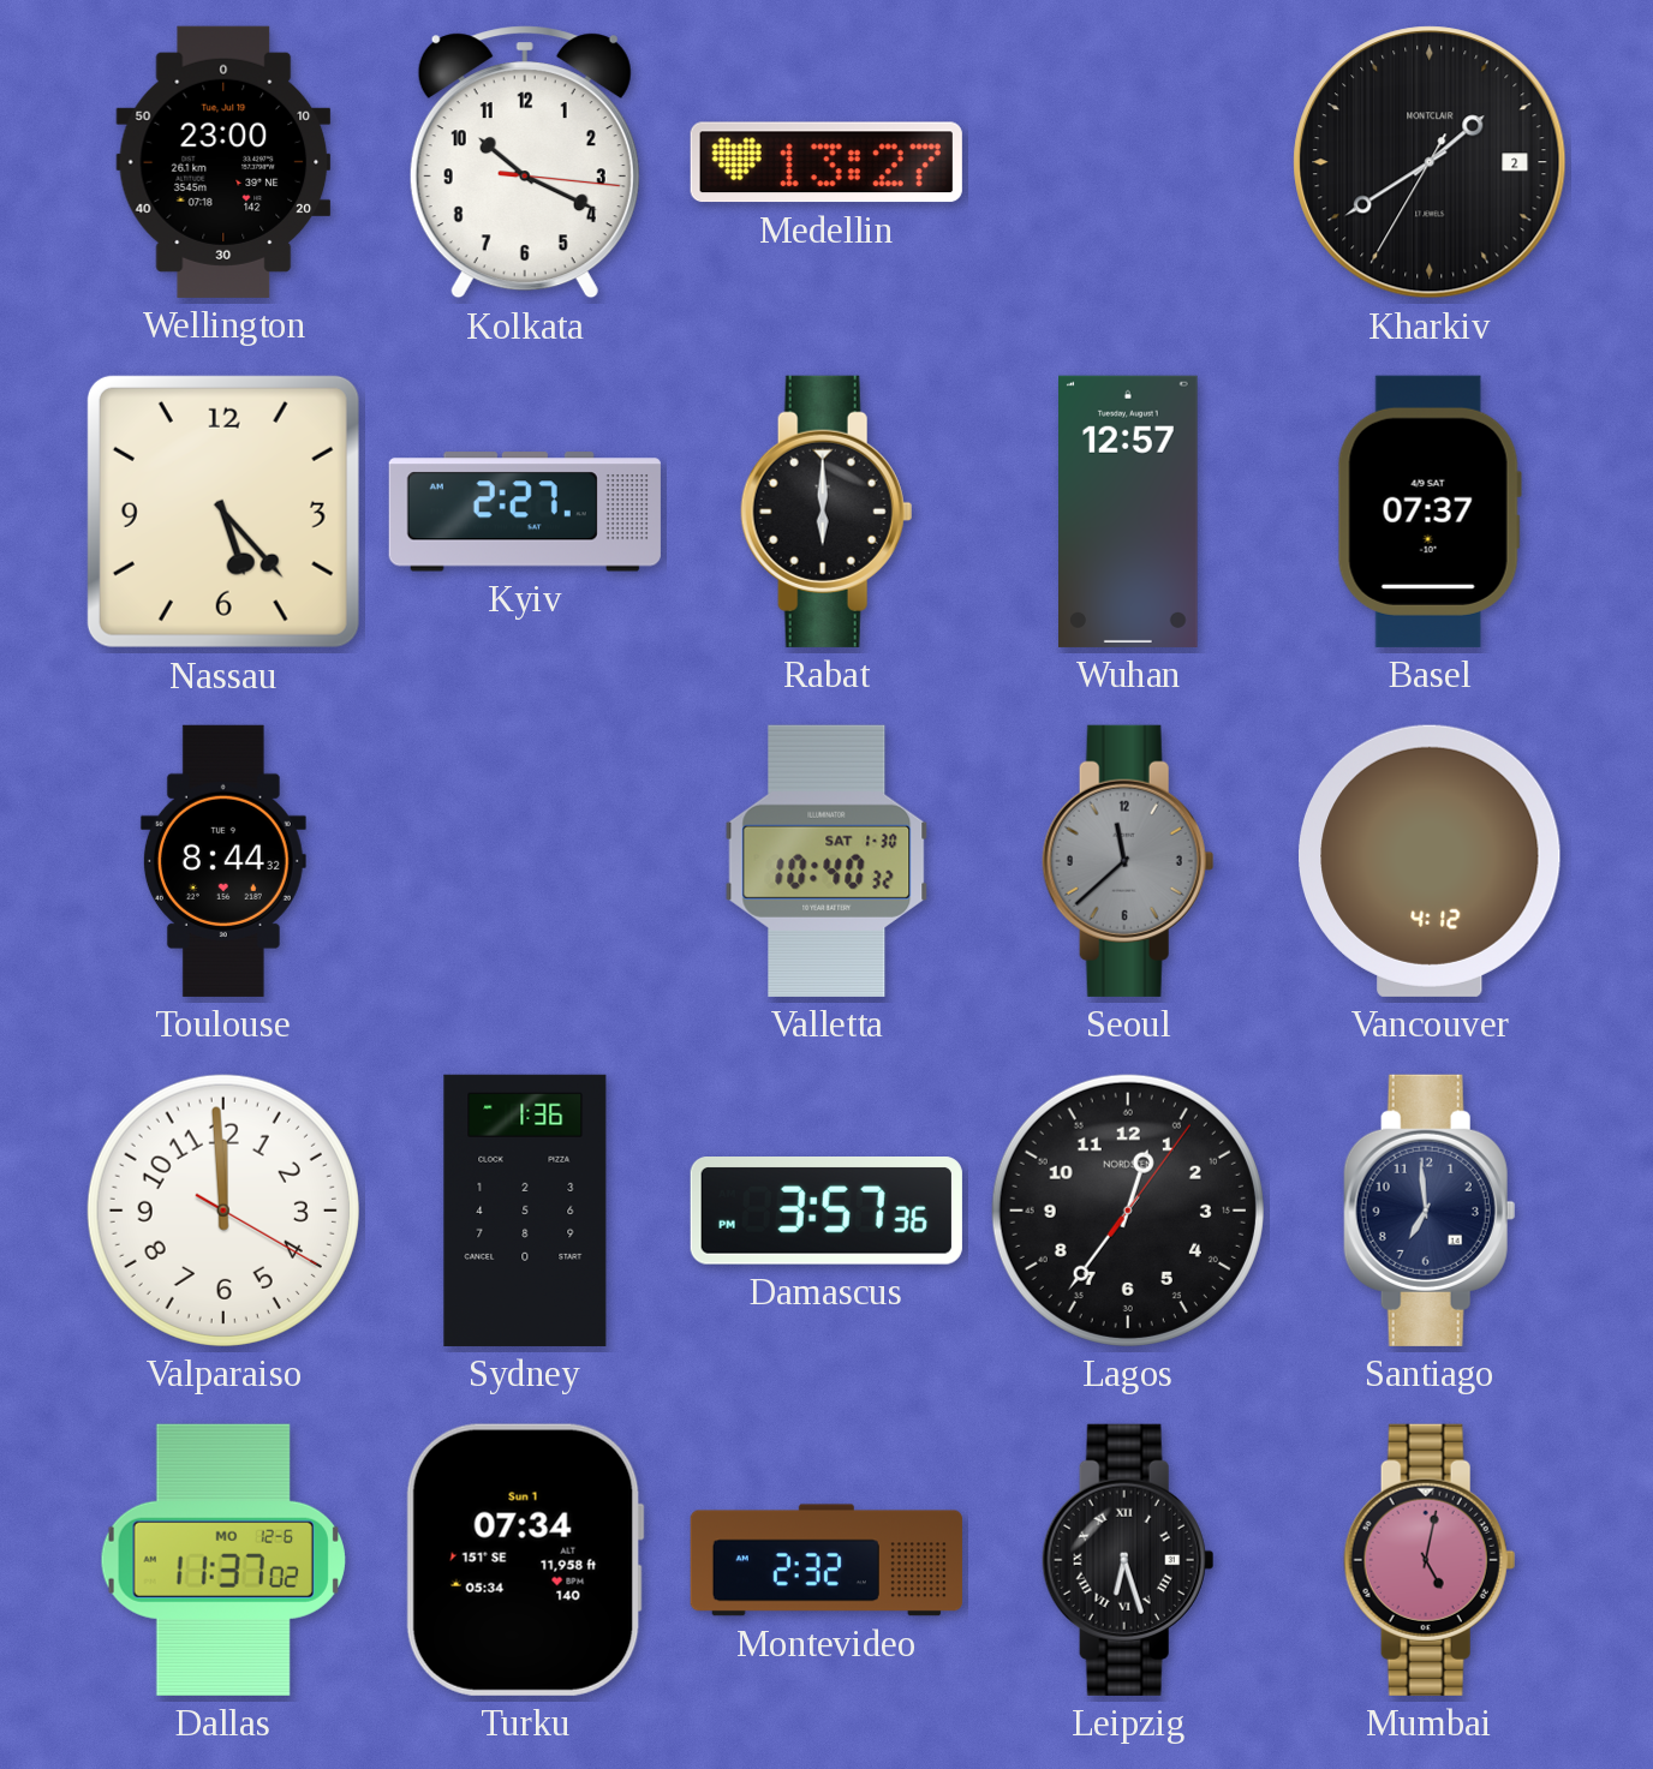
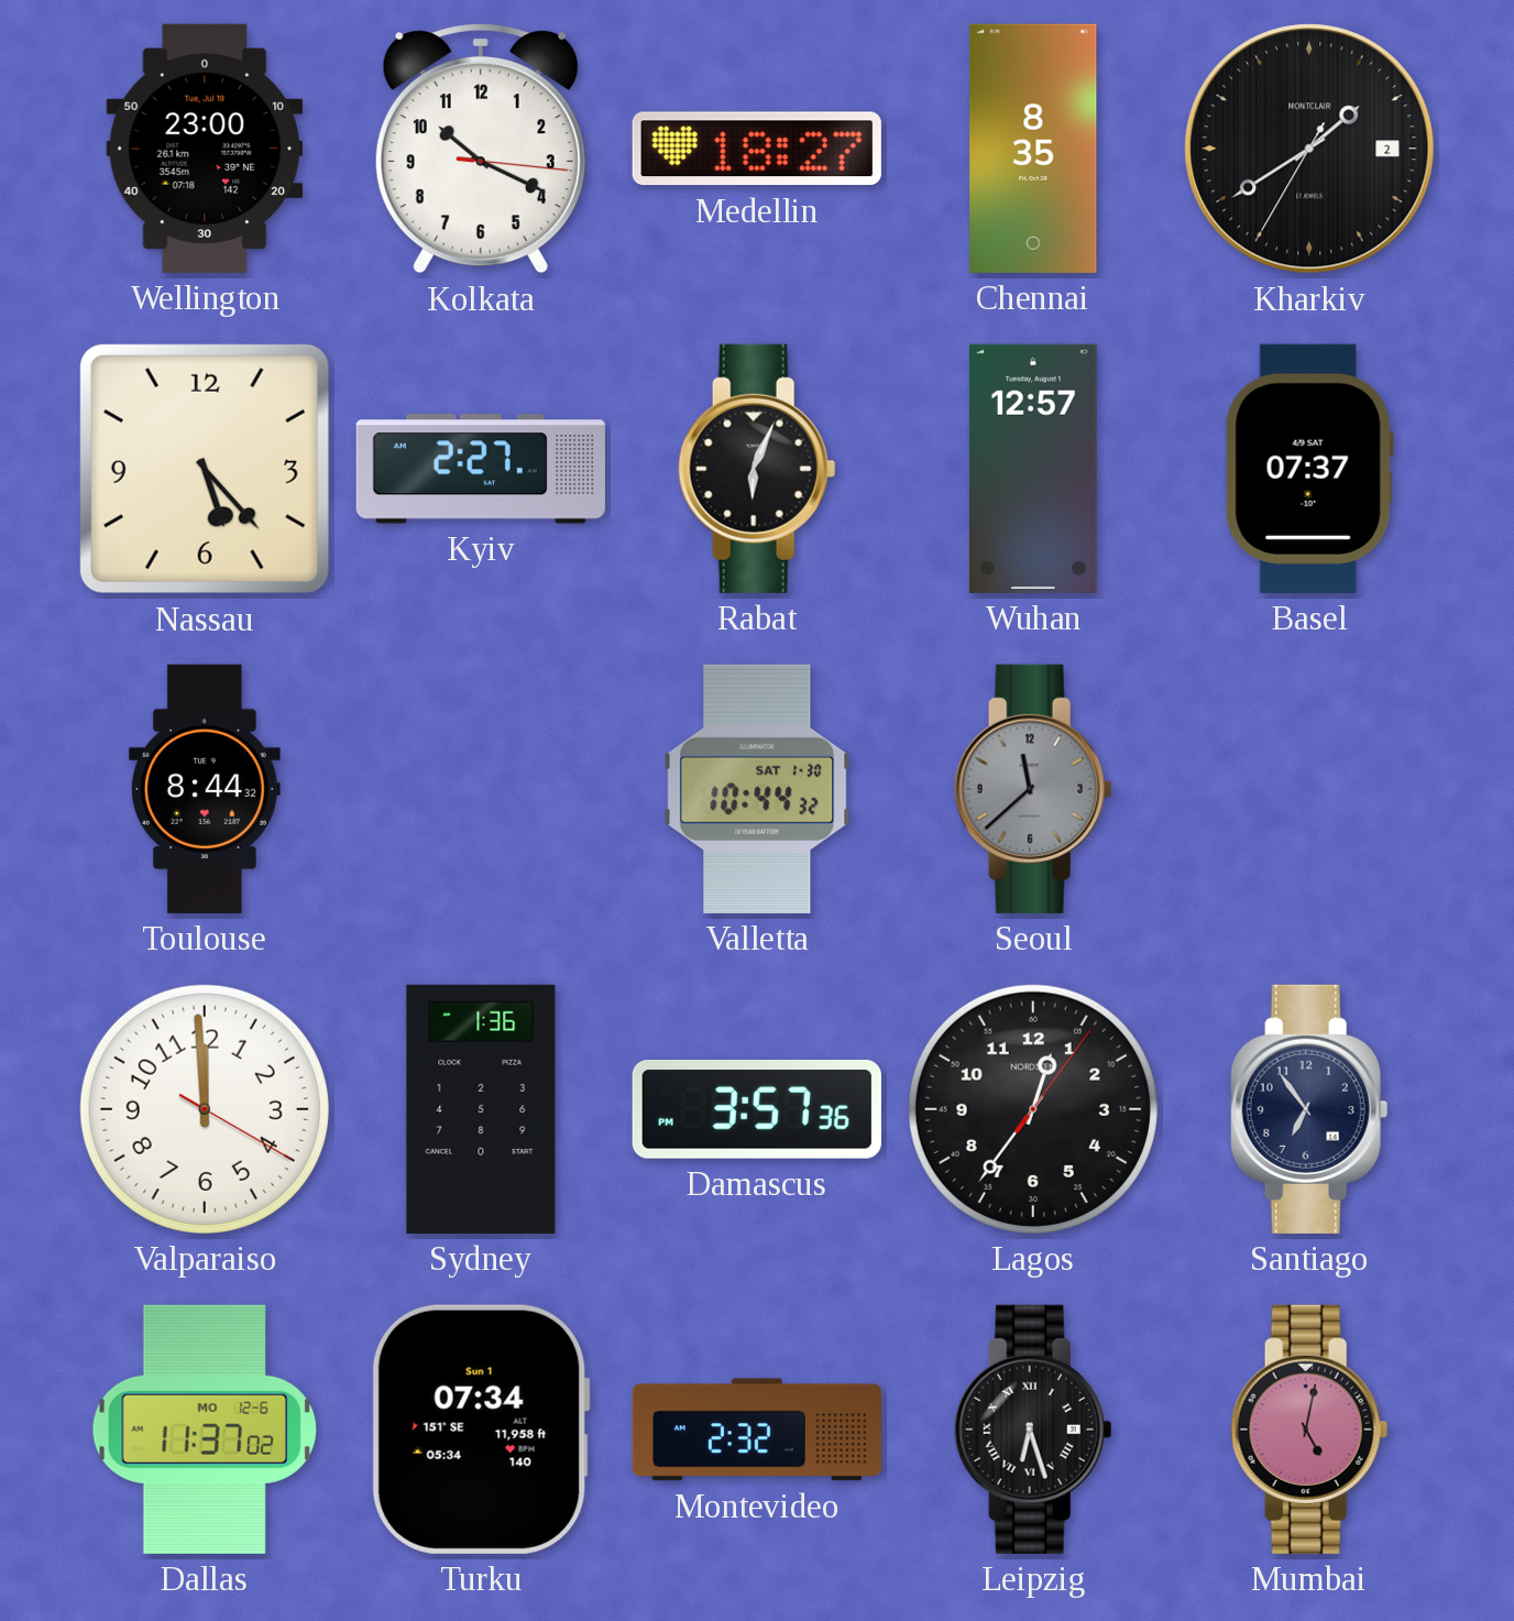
Medellin: 13:27 -> 18:27 (757, 149)
Chennai: none -> 8:35 (1033, 149)
Rabat: 6:00 -> 6:04 (757, 469)
Valletta: 10:40 -> 10:44 (757, 789)
Vancouver: 4:12 -> none (1431, 861)
Santiago: 6:59 -> 6:54 (1309, 1109)
